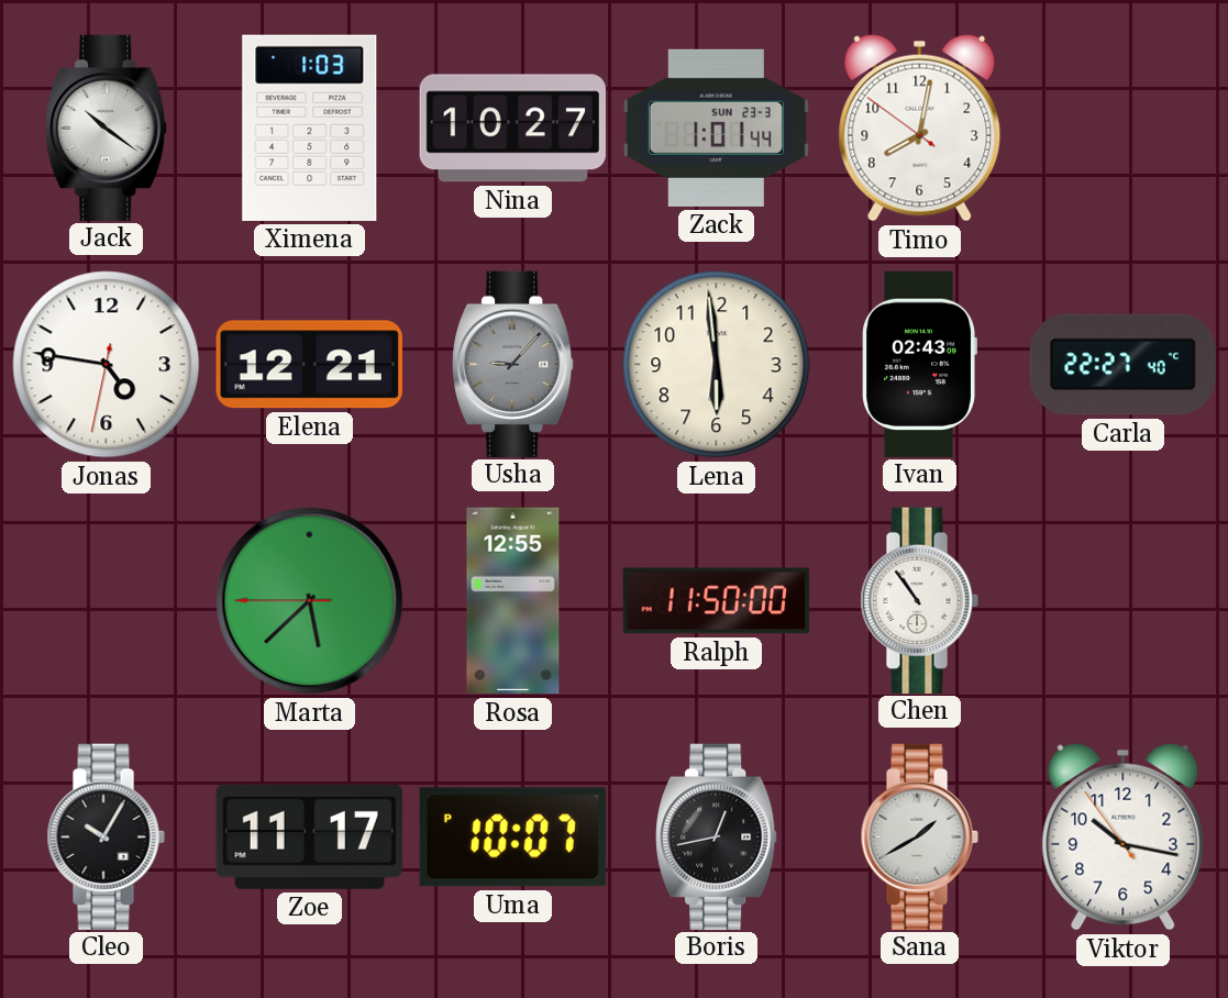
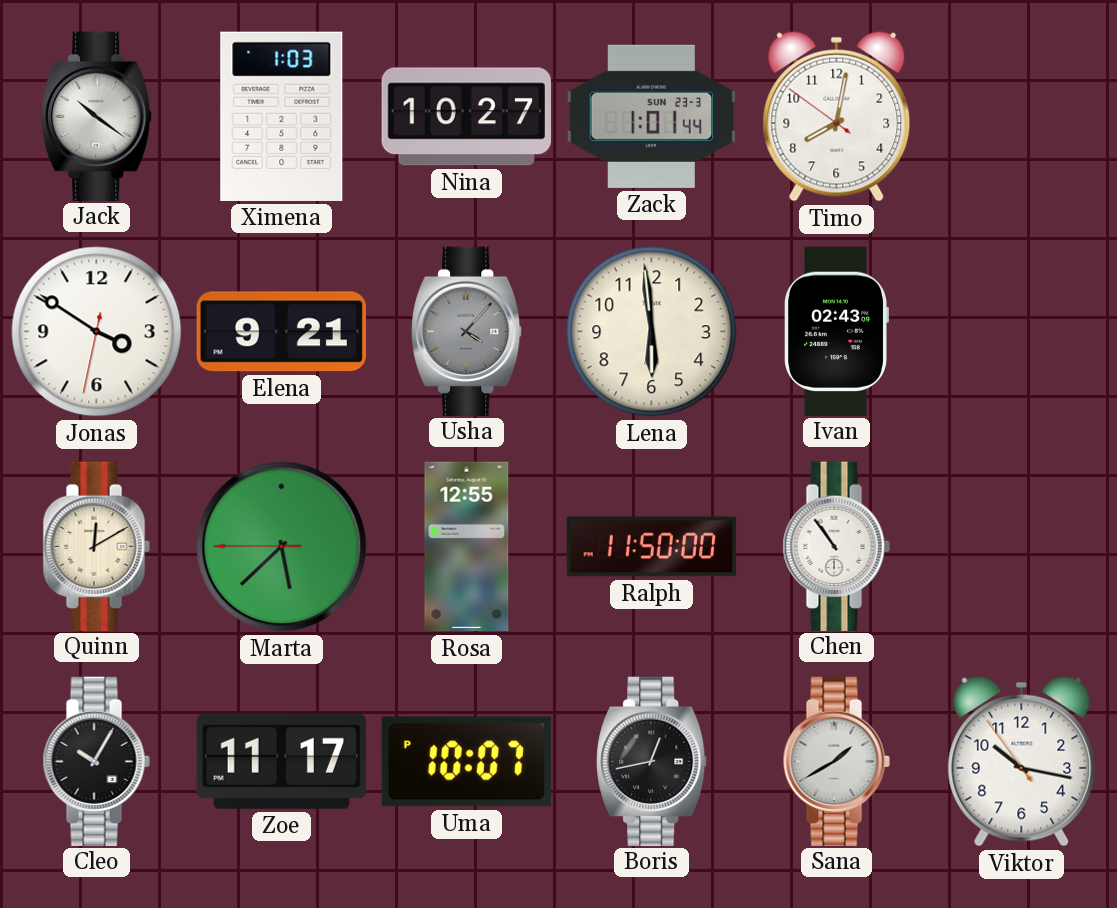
Jonas: 4:46 -> 3:50 (97, 332)
Elena: 12:21 -> 9:21 (281, 332)
Usha: 9:07 -> 4:07 (467, 331)
Carla: 22:27 -> none (1122, 365)
Quinn: none -> 12:10 (96, 546)
